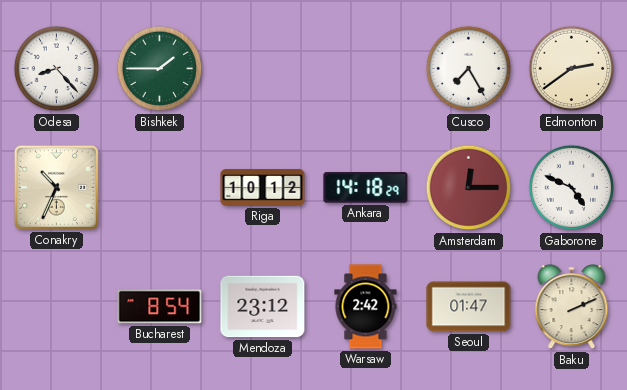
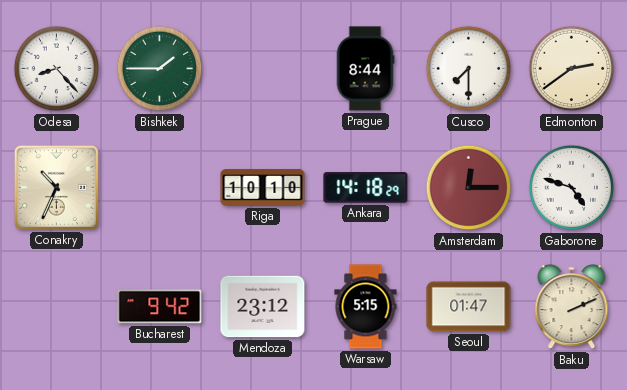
Prague: none -> 8:44 (365, 69)
Cusco: 7:25 -> 7:30 (469, 69)
Riga: 10:12 -> 10:10 (263, 188)
Gaborone: 4:49 -> 4:48 (572, 188)
Bucharest: 8:54 -> 9:42 (160, 307)
Warsaw: 2:42 -> 5:15 (366, 307)
